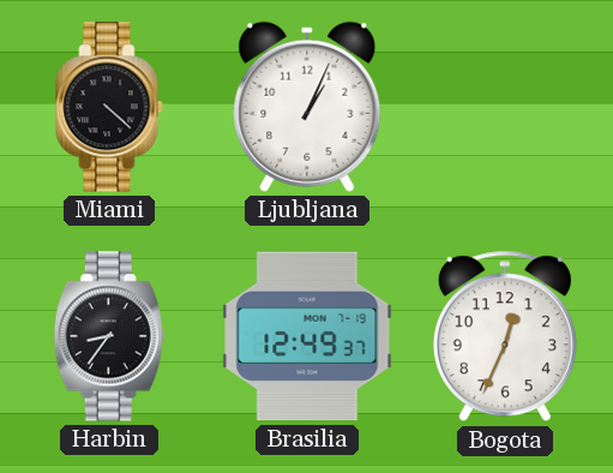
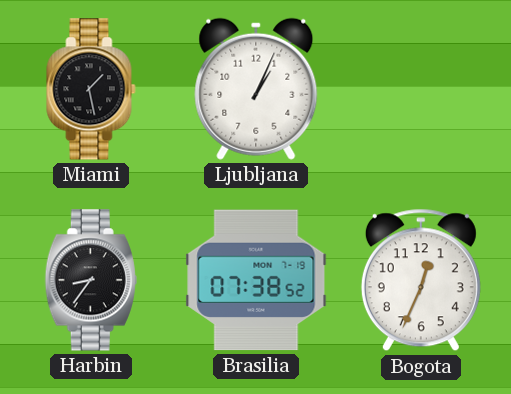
Miami: 4:22 -> 1:28 (91, 89)
Brasilia: 12:49 -> 07:38 (256, 280)
